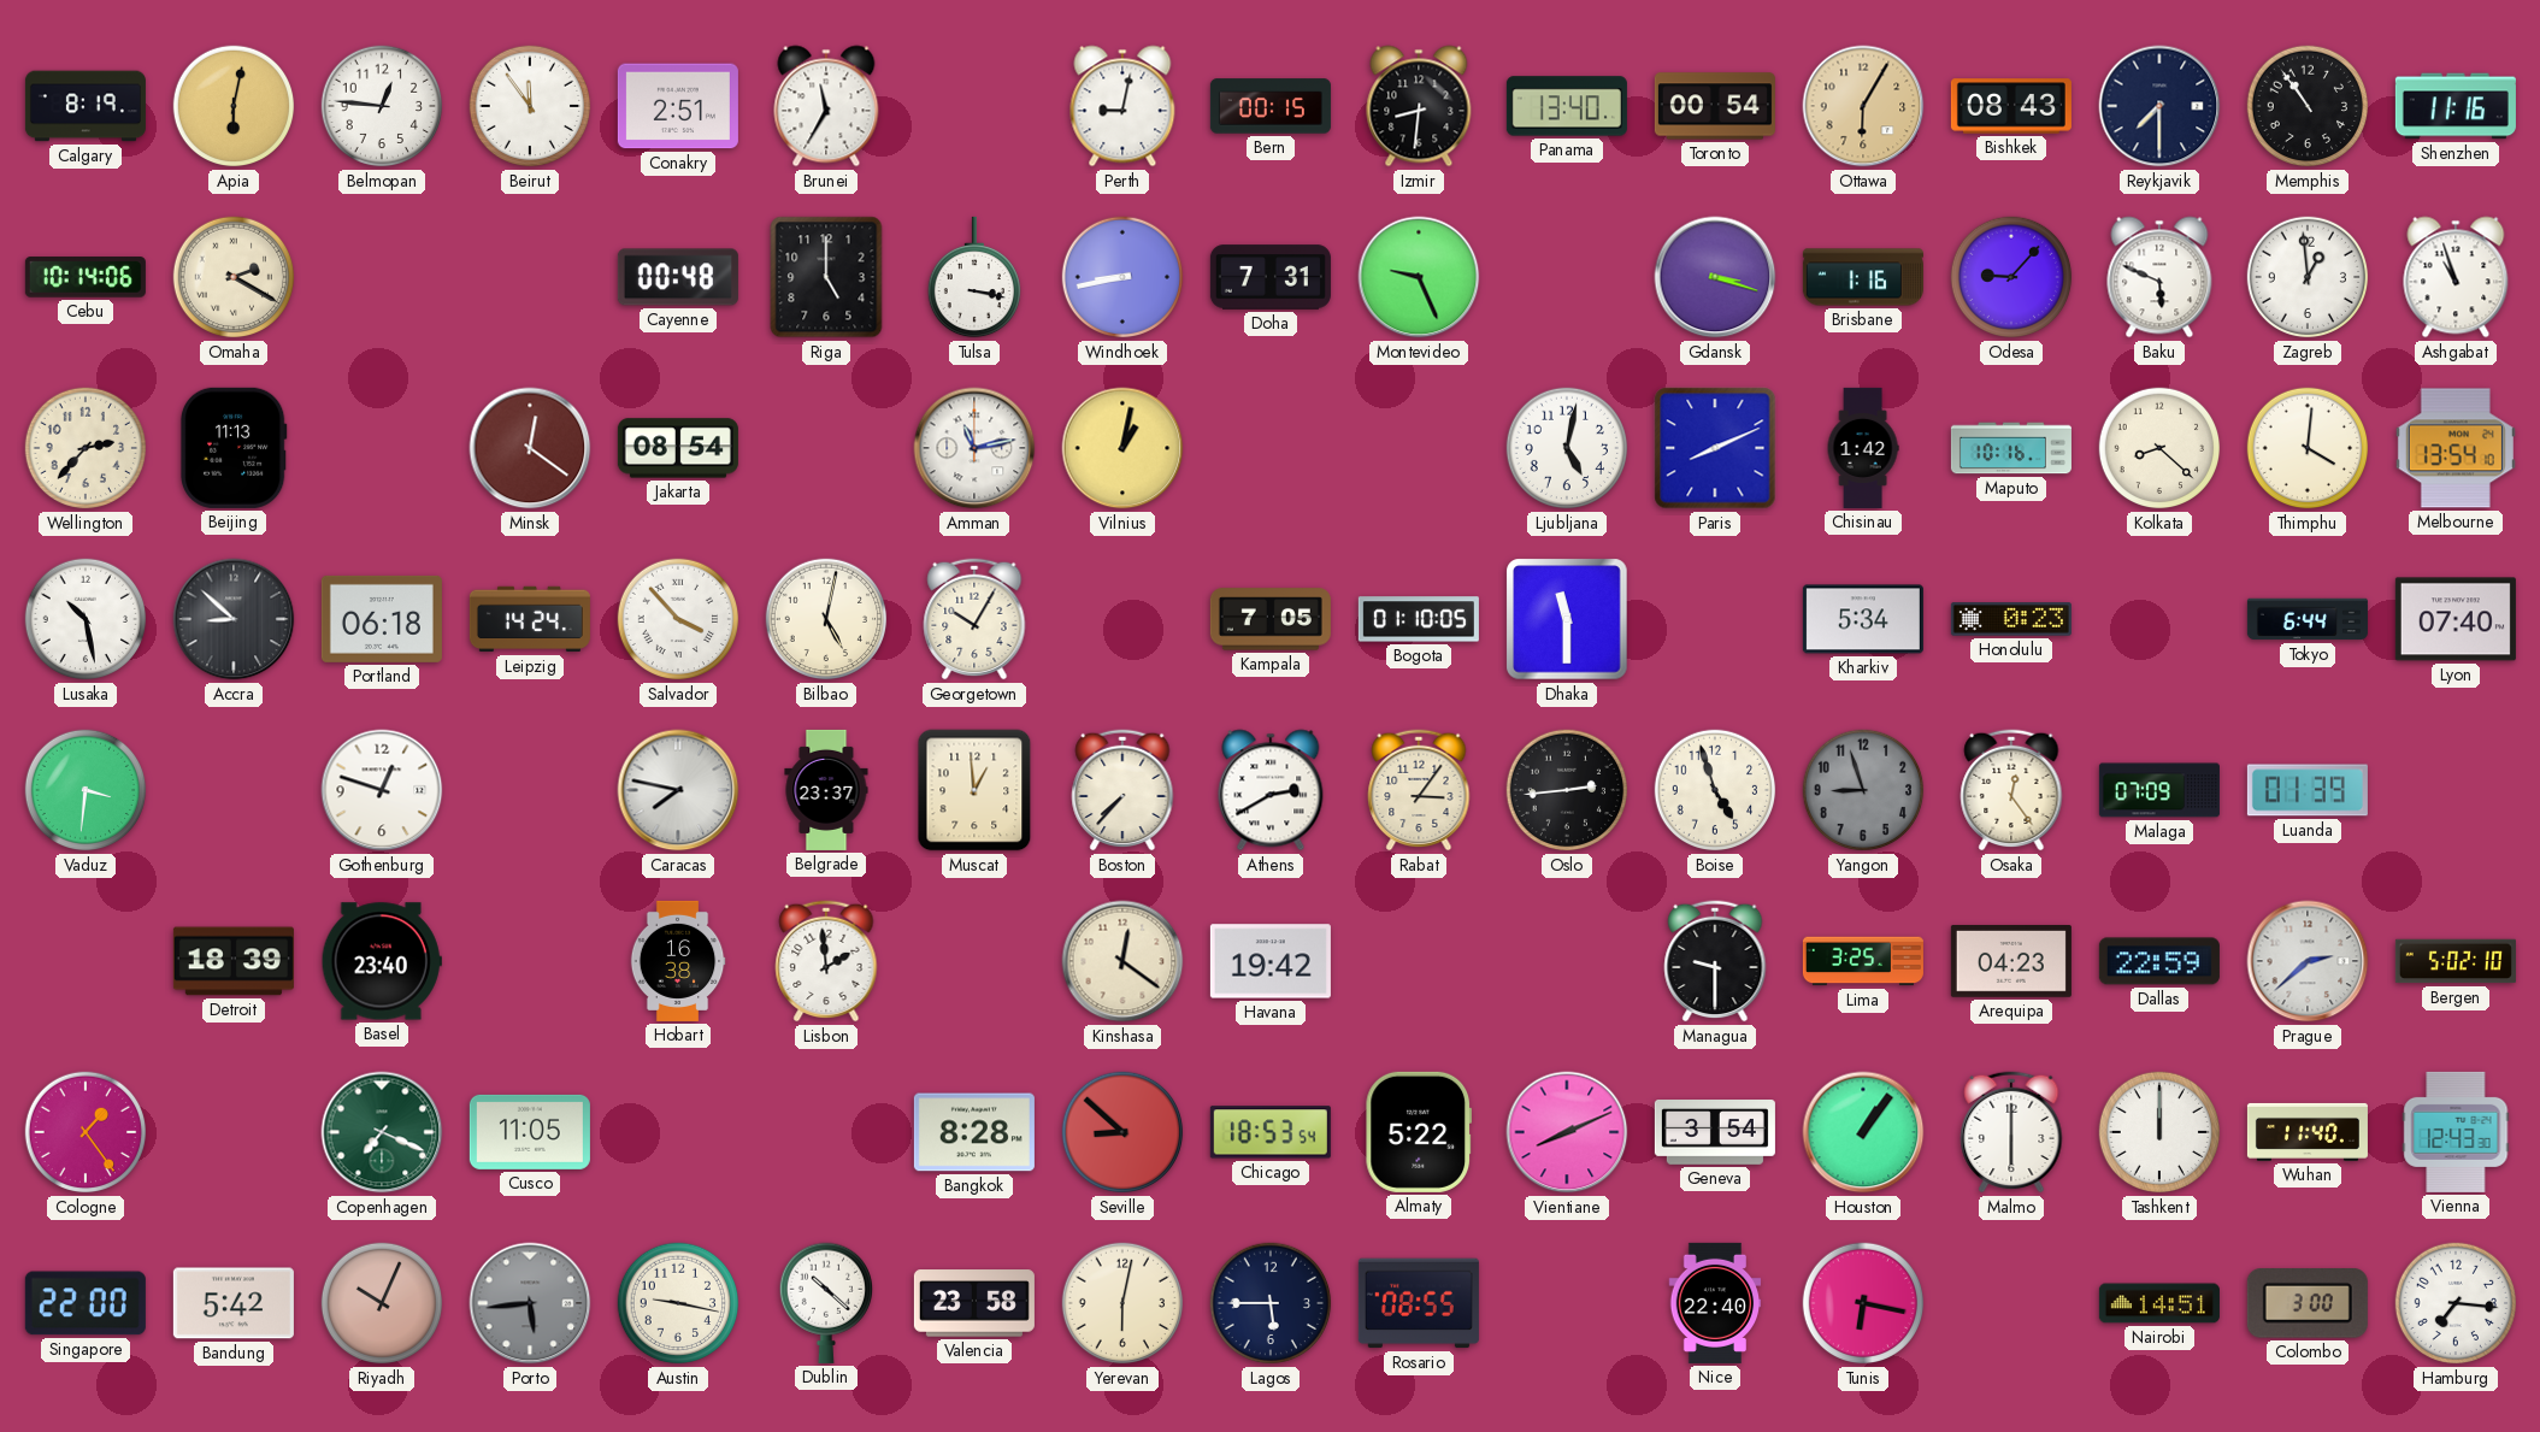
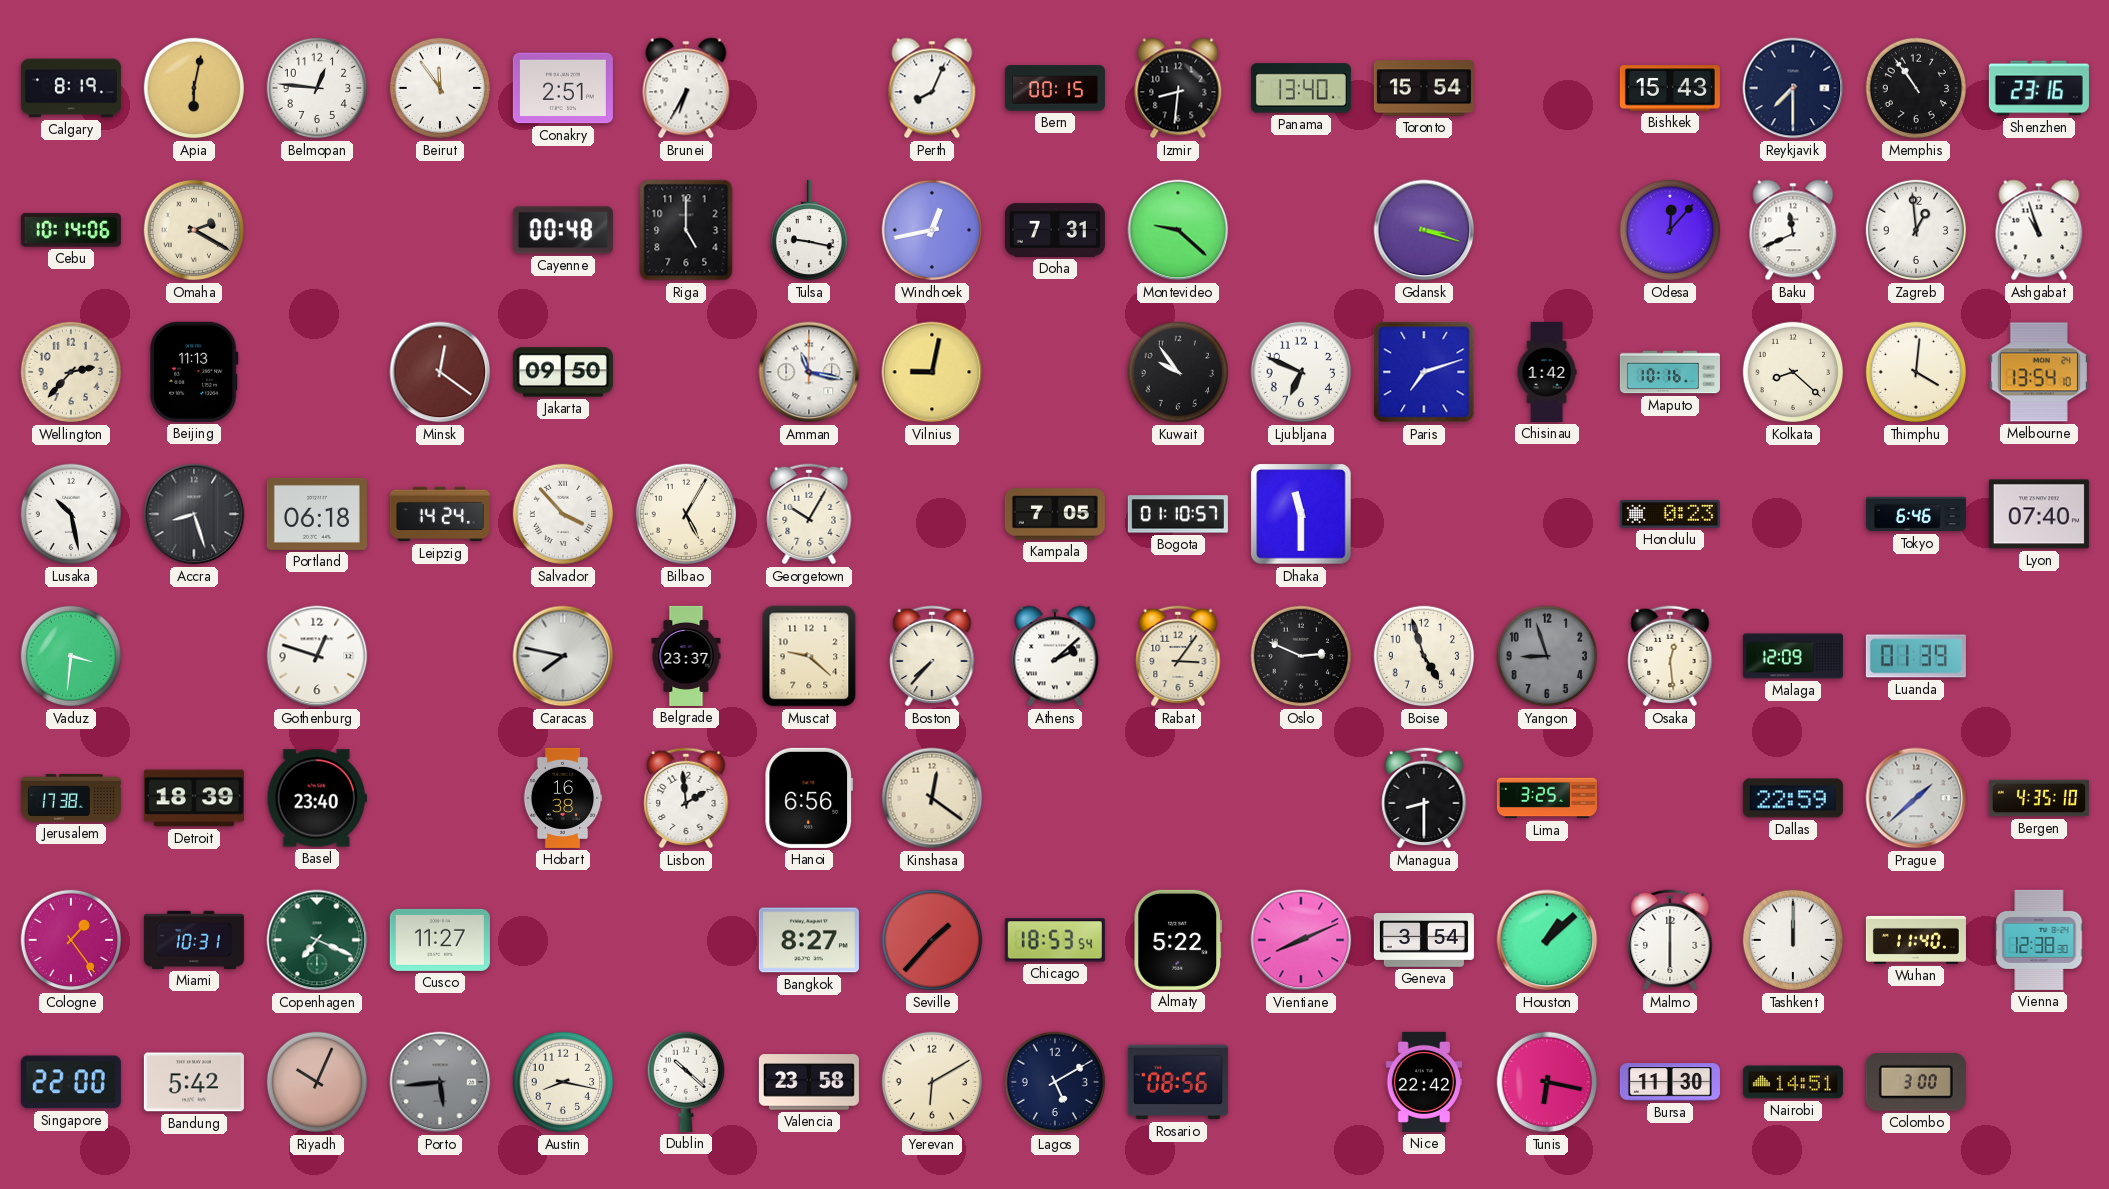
Brunei: 11:35 -> 6:35 (686, 88)
Perth: 9:02 -> 8:04 (932, 88)
Toronto: 00:54 -> 15:54 (1424, 88)
Ottawa: 6:05 -> none (1863, 106)
Bishkek: 08:43 -> 15:43 (1670, 88)
Shenzhen: 11:16 -> 23:16 (2039, 88)
Tulsa: 3:17 -> 9:17 (808, 230)
Windhoek: 8:43 -> 12:43 (932, 230)
Montevideo: 9:26 -> 9:22 (1178, 230)
Brisbane: 1:16 -> none (1863, 277)
Odesa: 9:07 -> 12:07 (1670, 230)
Baku: 5:49 -> 11:41 (1793, 230)
Jakarta: 08:54 -> 09:50 (563, 372)
Amman: 11:13 -> 11:17 (809, 372)
Vilnius: 1:02 -> 9:02 (932, 372)
Kuwait: none -> 9:54 (1178, 372)
Ljubljana: 5:02 -> 6:49 (1301, 372)
Paris: 8:11 -> 7:12 (1424, 372)
Accra: 8:52 -> 8:27 (194, 514)
Bilbao: 5:02 -> 5:05 (686, 514)
Bogota: 01:10:05 -> 01:10:57 (1178, 514)
Kharkiv: 5:34 -> none (1863, 619)
Tokyo: 6:44 -> 6:46 (1916, 514)
Muscat: 12:59 -> 9:22 (809, 656)
Athens: 2:40 -> 2:08 (1055, 656)
Oslo: 2:44 -> 2:49 (1301, 656)
Osaka: 12:24 -> 12:29 (1670, 656)
Malaga: 07:09 -> 12:09 (1793, 656)
Jerusalem: none -> 17:38 (71, 798)
Hanoi: none -> 6:56 (809, 798)
Havana: 19:42 -> none (1271, 961)
Managua: 9:30 -> 8:30 (1424, 798)
Arequipa: 04:23 -> none (2011, 962)
Prague: 2:38 -> 1:38 (1916, 798)
Bergen: 5:02 -> 4:35 (2039, 798)
Miami: none -> 10:31 (194, 940)
Cusco: 11:05 -> 11:27 (440, 940)
Bangkok: 8:28 -> 8:27 (809, 940)
Seville: 8:52 -> 1:37 (932, 940)
Houston: 1:06 -> 1:08 (1547, 940)
Vienna: 12:43 -> 12:38 (2039, 940)
Austin: 9:17 -> 8:17 (563, 1082)
Yerevan: 6:02 -> 6:10 (932, 1082)
Lagos: 5:45 -> 5:10 (1055, 1082)
Rosario: 08:55 -> 08:56 (1178, 1082)
Nice: 22:40 -> 22:42 (1424, 1082)
Bursa: none -> 11:30 (1670, 1082)
Hamburg: 7:16 -> none (2456, 1303)
